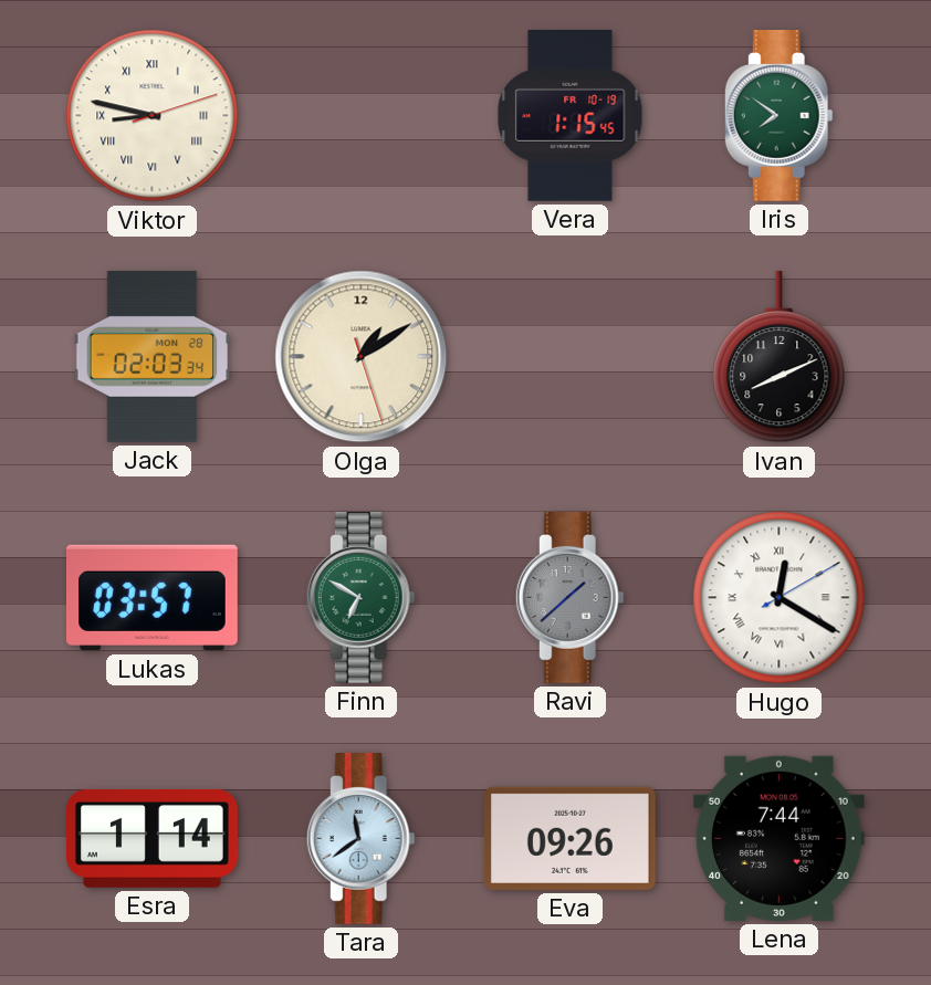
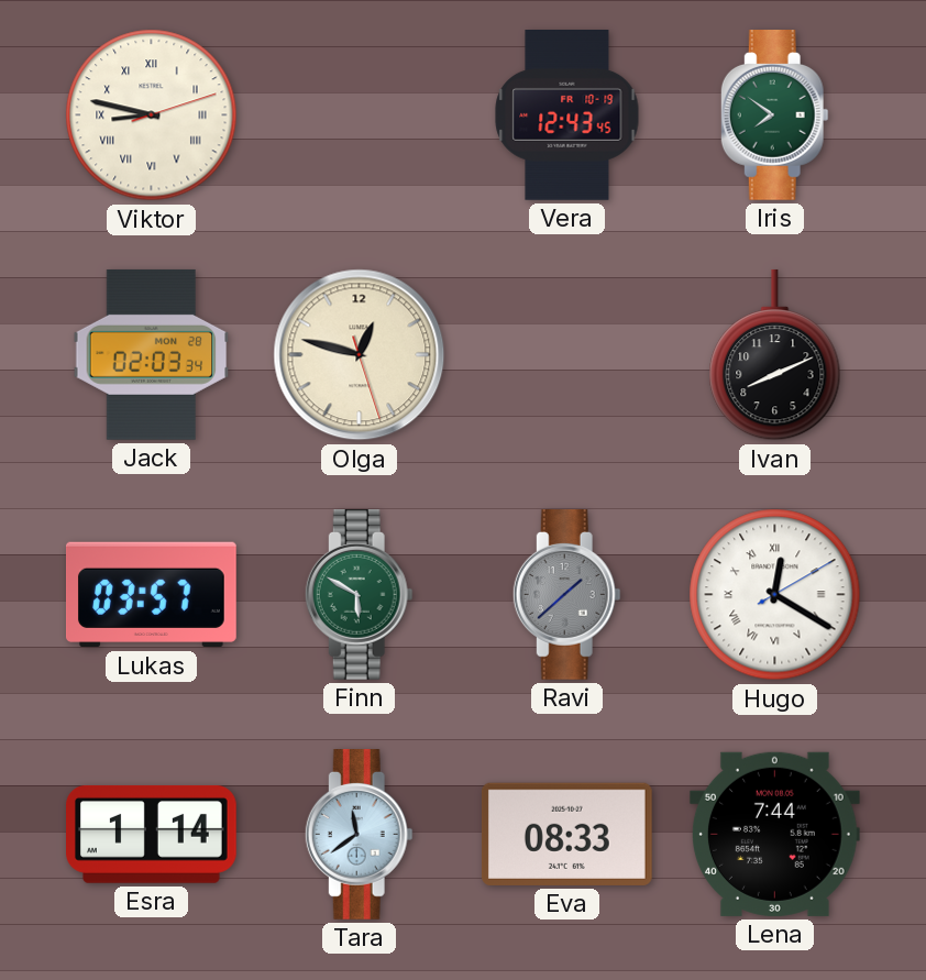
Vera: 1:15 -> 12:43 (567, 115)
Olga: 1:09 -> 12:47 (360, 355)
Finn: 6:50 -> 5:50 (359, 595)
Eva: 09:26 -> 08:33 (566, 834)
